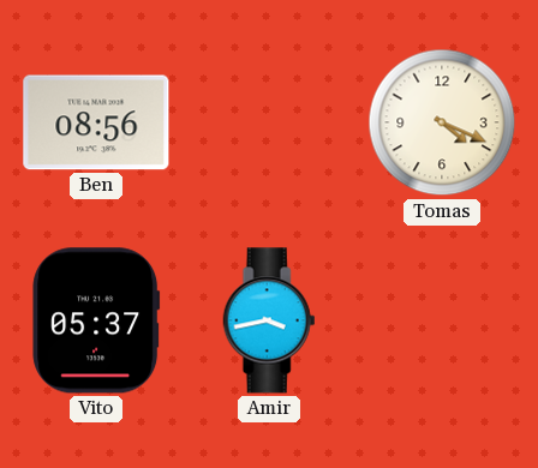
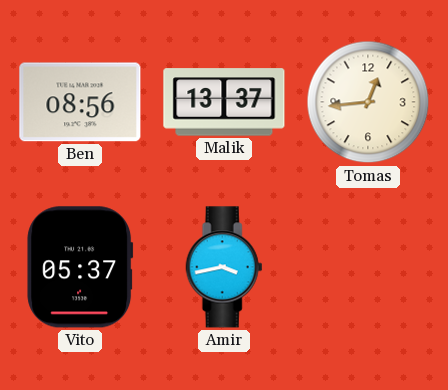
Malik: none -> 13:37 (224, 102)
Tomas: 4:19 -> 12:44 (368, 102)
